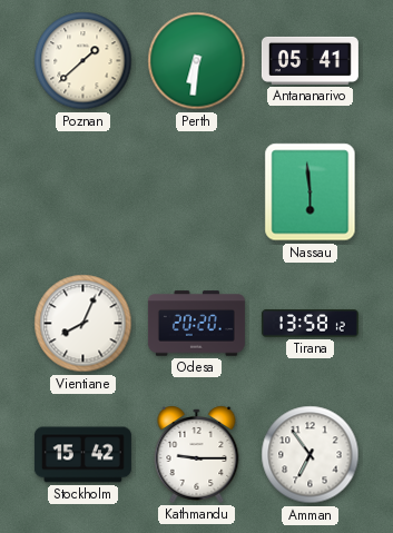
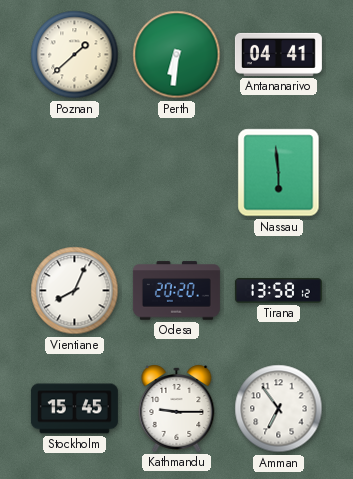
Antananarivo: 05:41 -> 04:41 (278, 54)
Stockholm: 15:42 -> 15:45 (74, 409)
